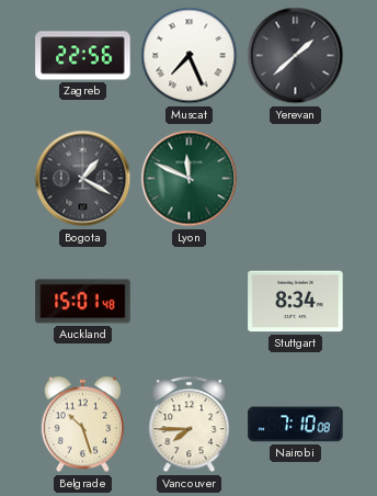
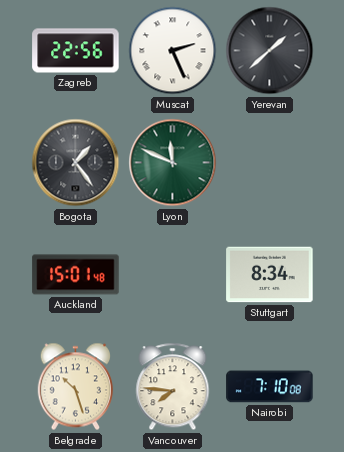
Muscat: 7:26 -> 2:26 (173, 51)
Bogota: 1:20 -> 1:24 (76, 163)
Vancouver: 7:45 -> 7:46 (173, 387)
